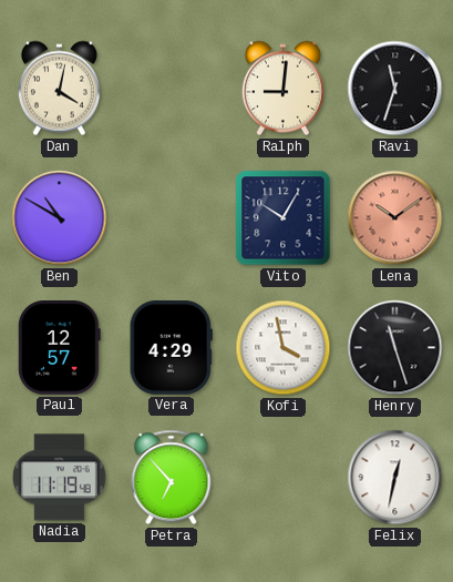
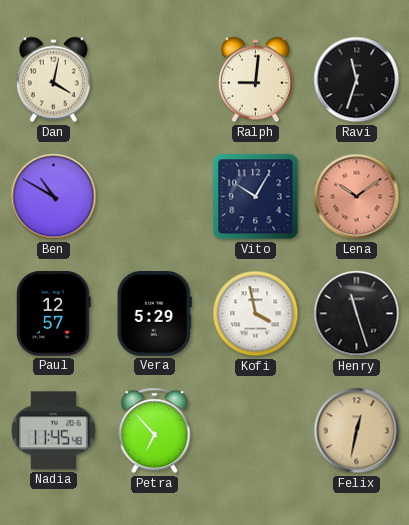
Vera: 4:29 -> 5:29 (154, 314)
Nadia: 11:19 -> 11:45 (53, 431)
Felix dial: white -> champagne (357, 431)
